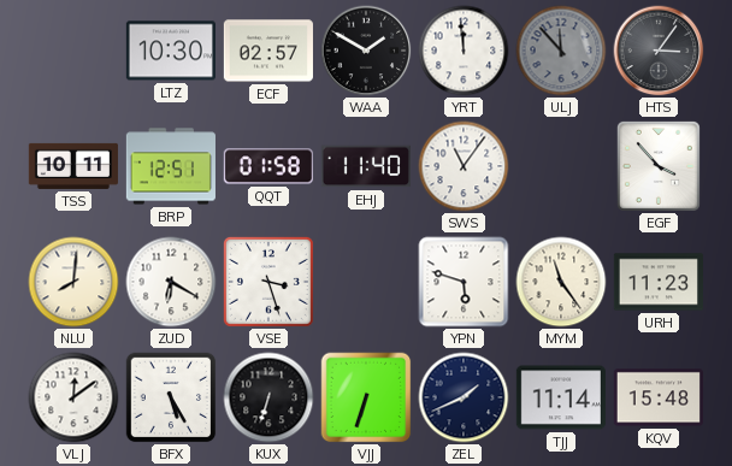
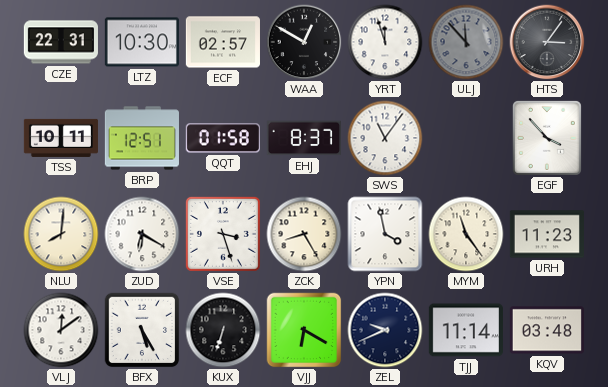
CZE: none -> 22:31 (61, 42)
WAA: 1:50 -> 12:50 (304, 42)
YRT: 11:59 -> 11:57 (385, 42)
EHJ: 11:40 -> 8:37 (304, 138)
ZCK: none -> 8:25 (304, 234)
YPN: 5:48 -> 3:58 (385, 234)
VJJ: 6:33 -> 6:20 (304, 330)
ZEL: 1:41 -> 9:41 (385, 330)
KQV: 15:48 -> 03:48 (547, 330)
